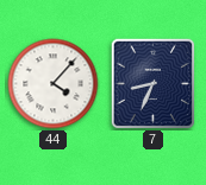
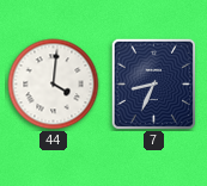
44: 4:07 -> 4:01 (54, 85)
